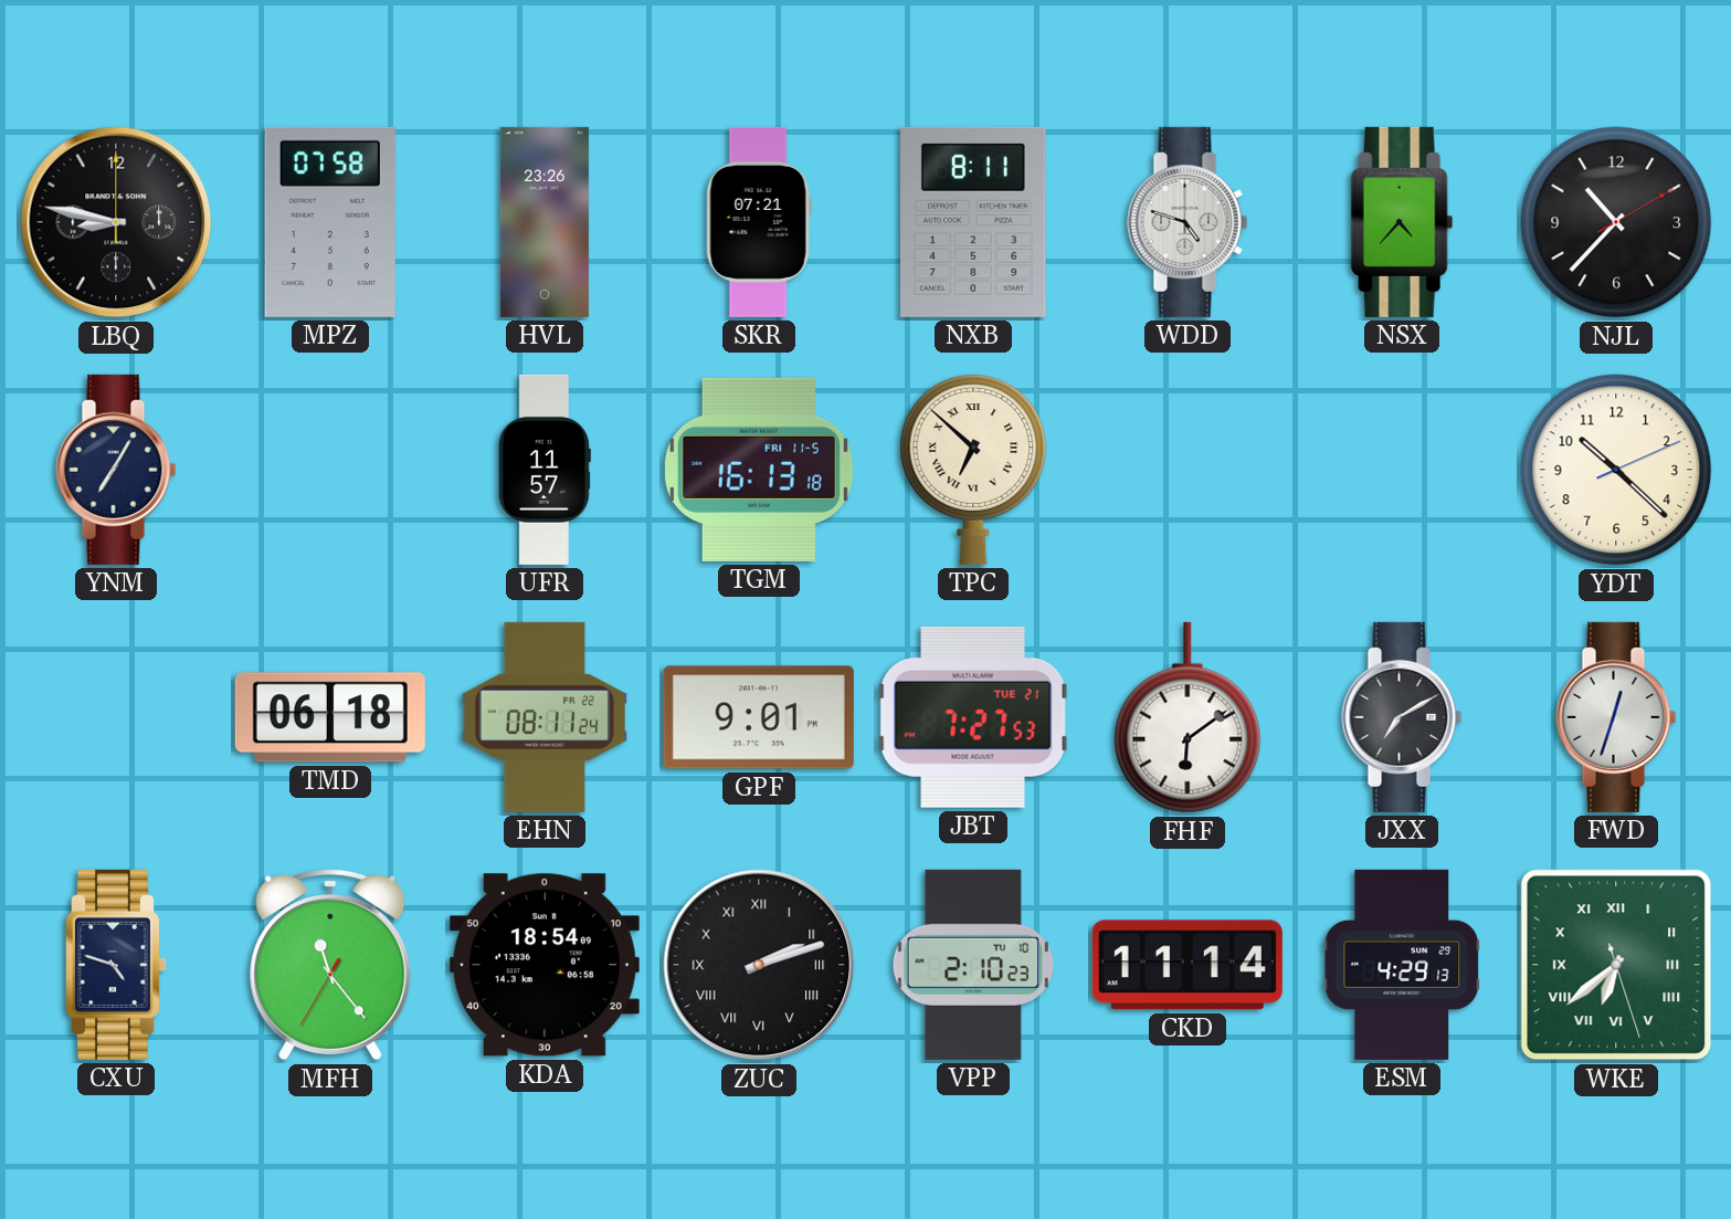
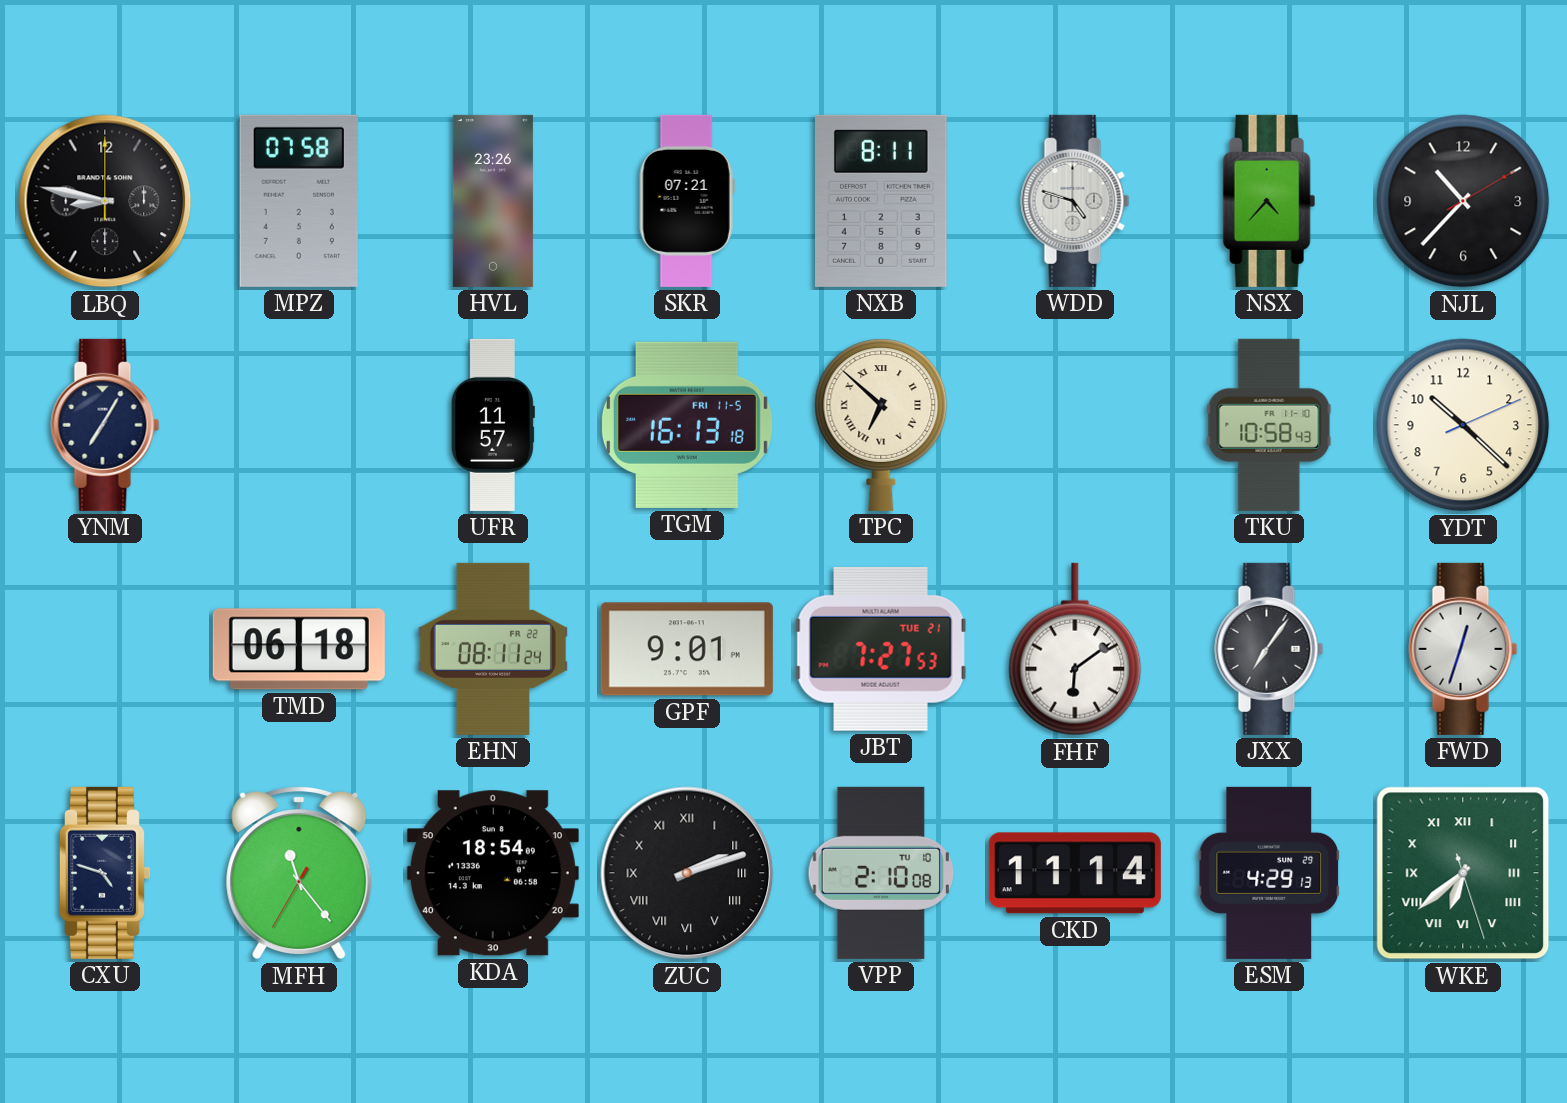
TKU: none -> 10:58 (1269, 425)
JXX: 7:10 -> 7:06 (1269, 649)
VPP: 2:10:23 -> 2:10:08 (881, 873)
